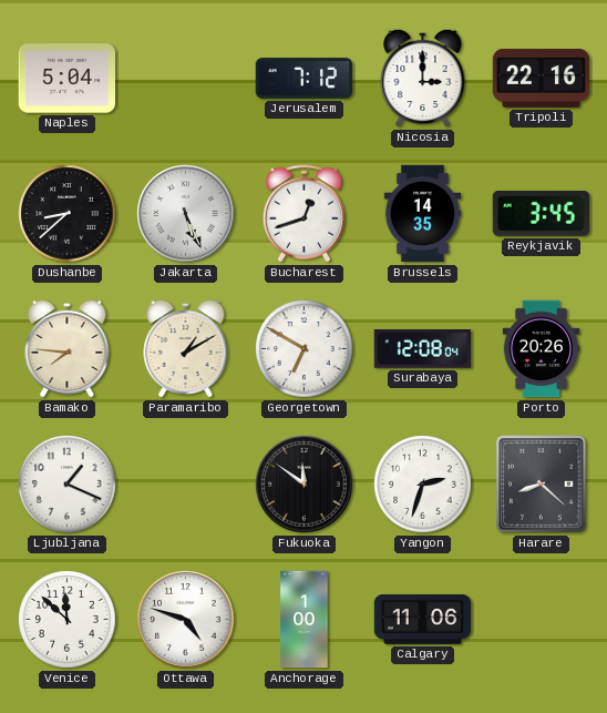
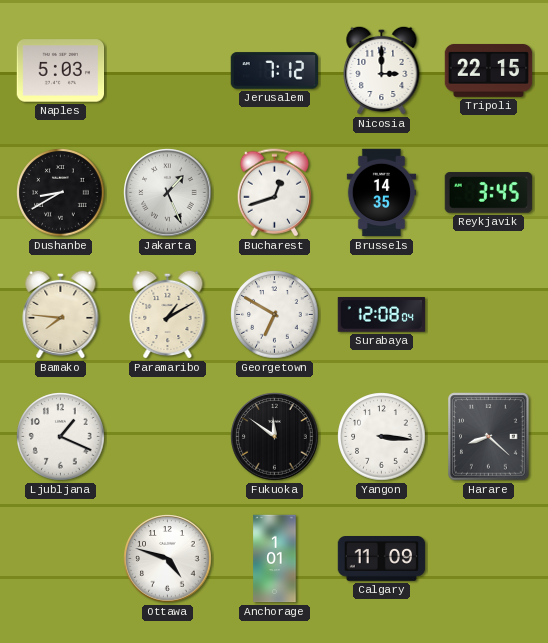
Naples: 5:04 -> 5:03 (61, 71)
Tripoli: 22:16 -> 22:15 (489, 70)
Dushanbe: 8:38 -> 8:40 (61, 193)
Jakarta: 5:26 -> 1:26 (168, 193)
Porto: 20:26 -> none (542, 349)
Yangon: 2:33 -> 3:16 (382, 437)
Venice: 11:52 -> none (68, 620)
Anchorage: 1:00 -> 1:01 (275, 559)
Calgary: 11:06 -> 11:09 (382, 559)
